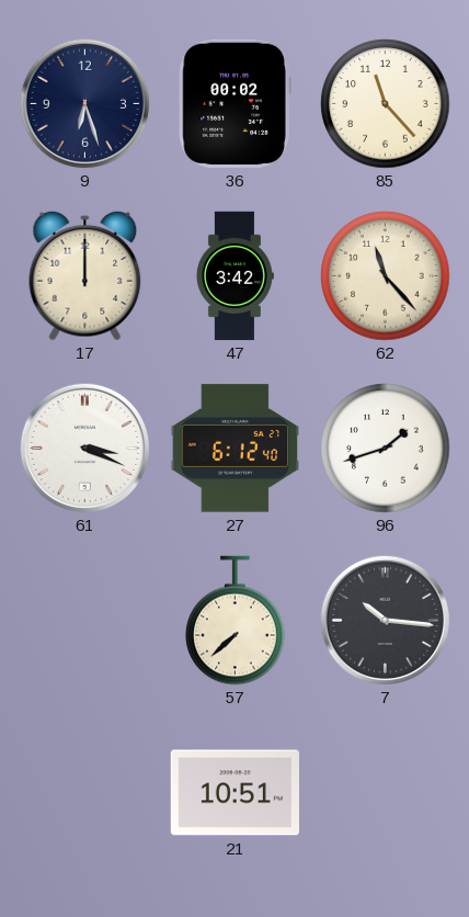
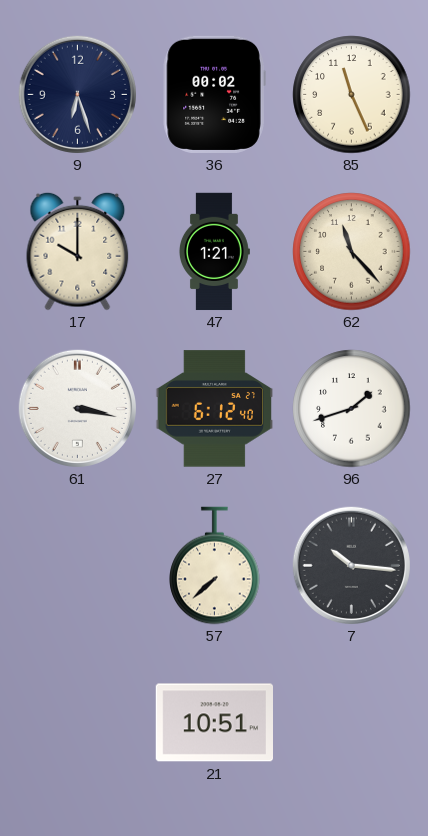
85: 11:23 -> 11:26 (352, 95)
17: 12:00 -> 10:00 (78, 251)
47: 3:42 -> 1:21 (214, 252)
61: 3:19 -> 3:17 (77, 408)
